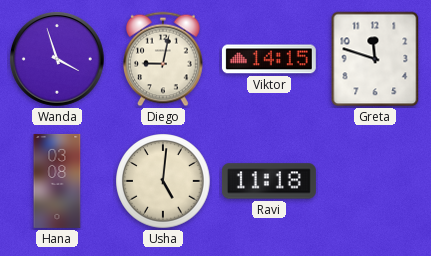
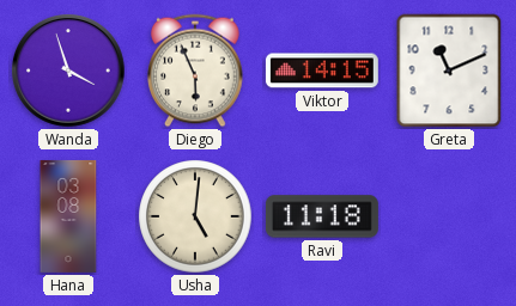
Diego: 9:02 -> 5:56 (195, 71)
Greta: 11:48 -> 11:11 (449, 71)
